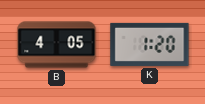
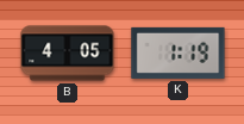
K: 1:20 -> 1:19 (179, 52)
